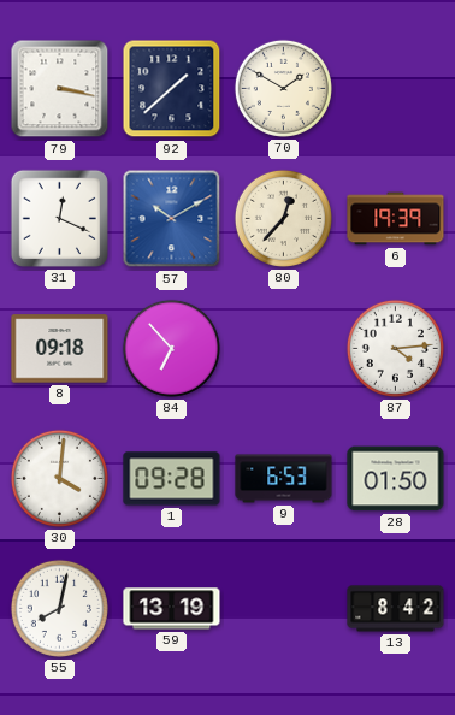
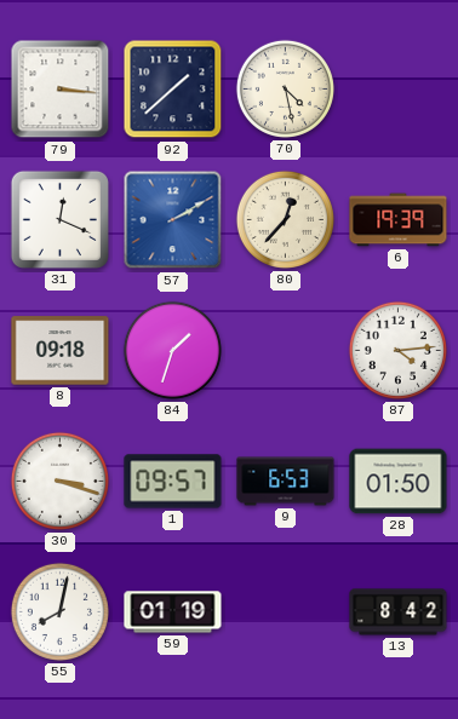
79: 3:17 -> 3:16 (61, 90)
70: 1:50 -> 4:28 (285, 88)
57: 10:10 -> 2:10 (173, 220)
84: 6:53 -> 1:33 (172, 350)
30: 4:01 -> 3:18 (59, 481)
1: 09:28 -> 09:57 (173, 482)
59: 13:19 -> 01:19 (173, 612)
